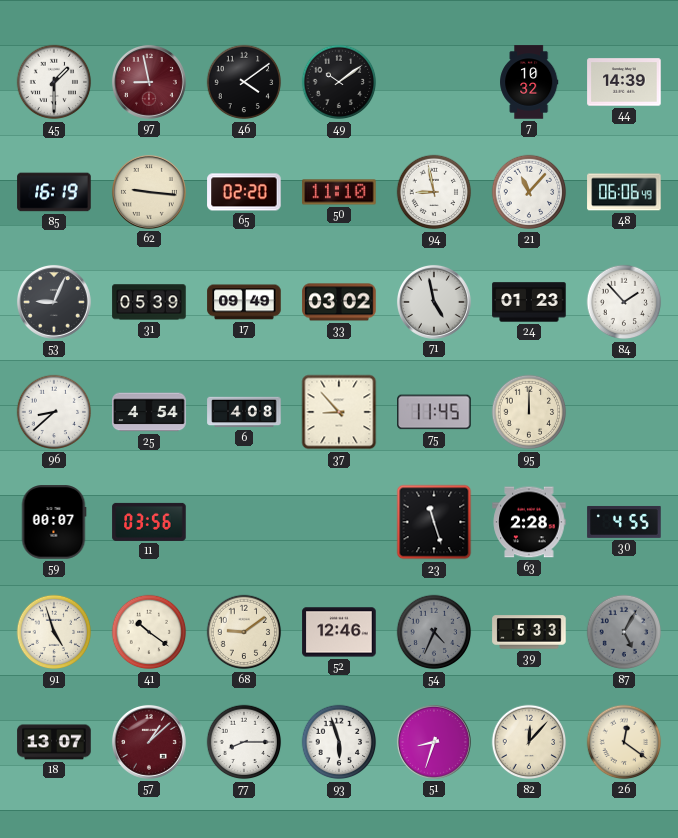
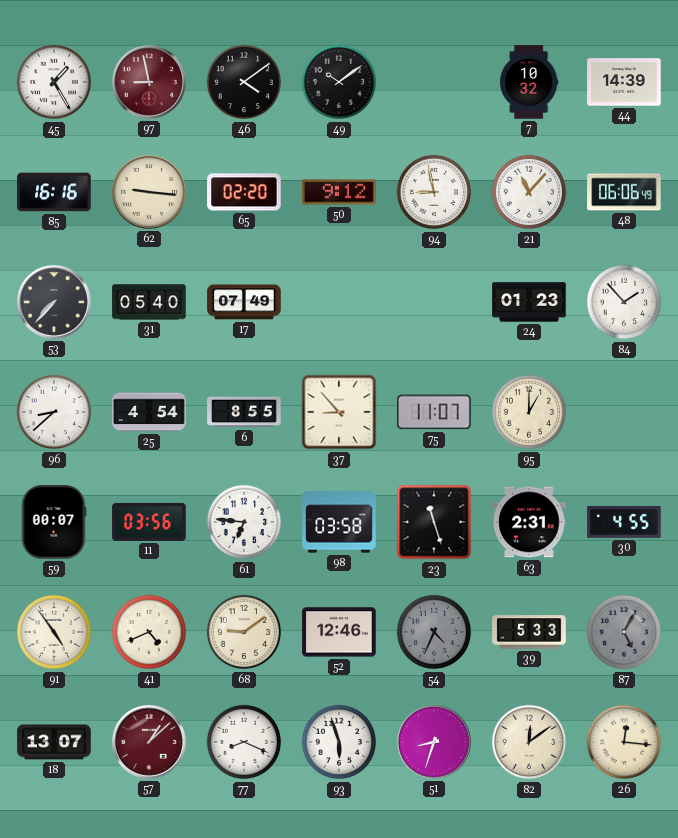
45: 1:30 -> 1:25 (54, 82)
85: 16:19 -> 16:16 (54, 192)
50: 11:10 -> 9:12 (339, 192)
53: 9:04 -> 7:37 (54, 302)
31: 05:39 -> 05:40 (149, 302)
17: 09:49 -> 07:49 (244, 302)
33: 03:02 -> none (339, 302)
71: 4:58 -> none (434, 302)
6: 4:08 -> 8:55 (244, 412)
75: 11:45 -> 11:07 (434, 412)
95: 12:00 -> 1:00 (529, 412)
61: none -> 6:46 (244, 522)
98: none -> 03:58 (339, 522)
63: 2:28 -> 2:31 (529, 522)
91: 4:57 -> 4:54 (54, 632)
41: 10:21 -> 4:41 (149, 632)
77: 8:15 -> 8:19 (244, 742)
82: 12:07 -> 12:09 (529, 742)
26: 12:21 -> 12:16 (624, 742)
